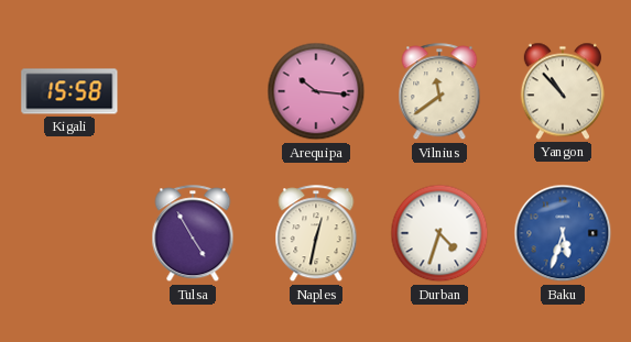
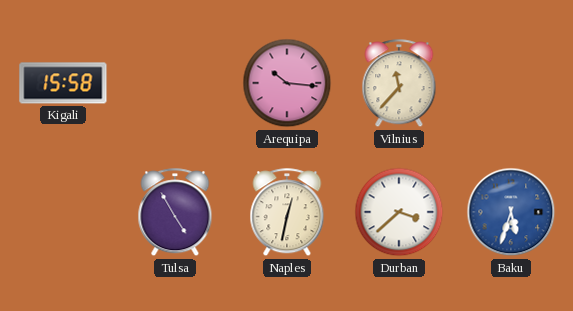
Vilnius: 11:39 -> 11:37 (399, 84)
Yangon: 10:53 -> none (562, 91)
Durban: 4:33 -> 3:38 (399, 212)
